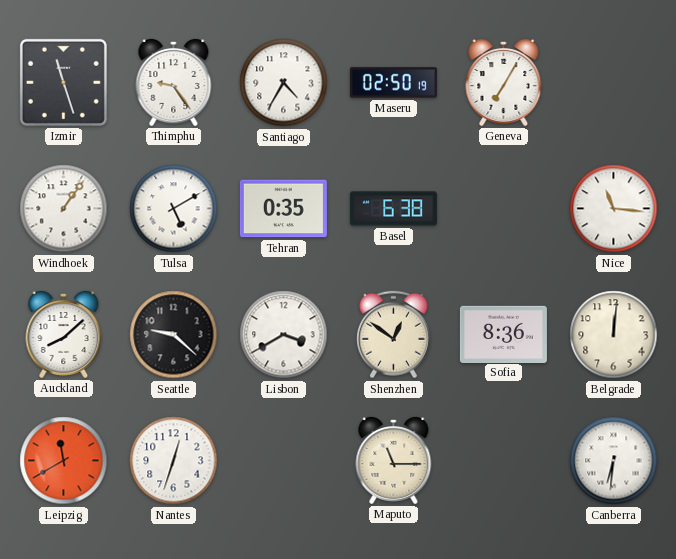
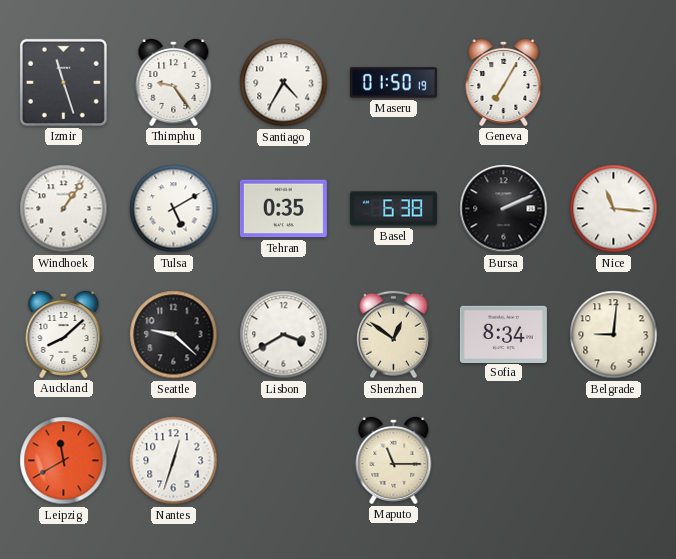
Maseru: 02:50 -> 01:50 (393, 83)
Bursa: none -> 2:11 (504, 209)
Sofia: 8:36 -> 8:34 (503, 334)
Belgrade: 12:01 -> 9:01 (614, 335)
Canberra: 6:31 -> none (614, 461)
